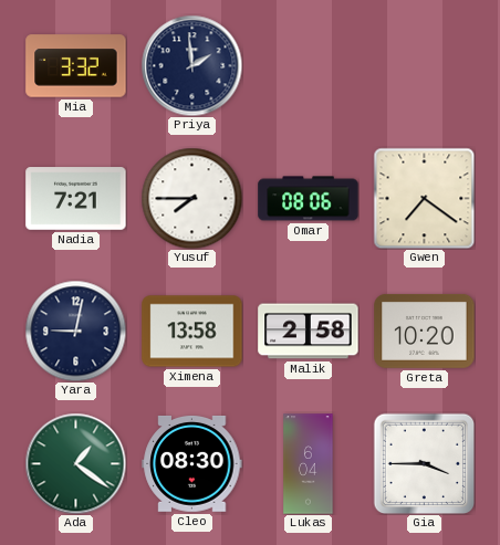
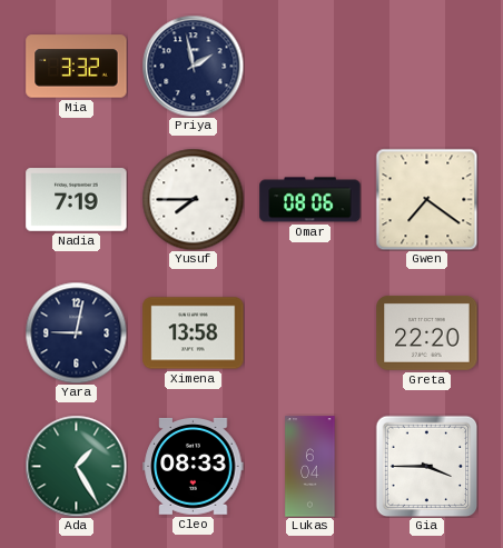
Priya: 1:59 -> 1:58 (193, 66)
Nadia: 7:21 -> 7:19 (77, 200)
Malik: 2:58 -> none (309, 332)
Greta: 10:20 -> 22:20 (427, 332)
Ada: 1:21 -> 1:25 (76, 466)
Cleo: 08:30 -> 08:33 (194, 466)
